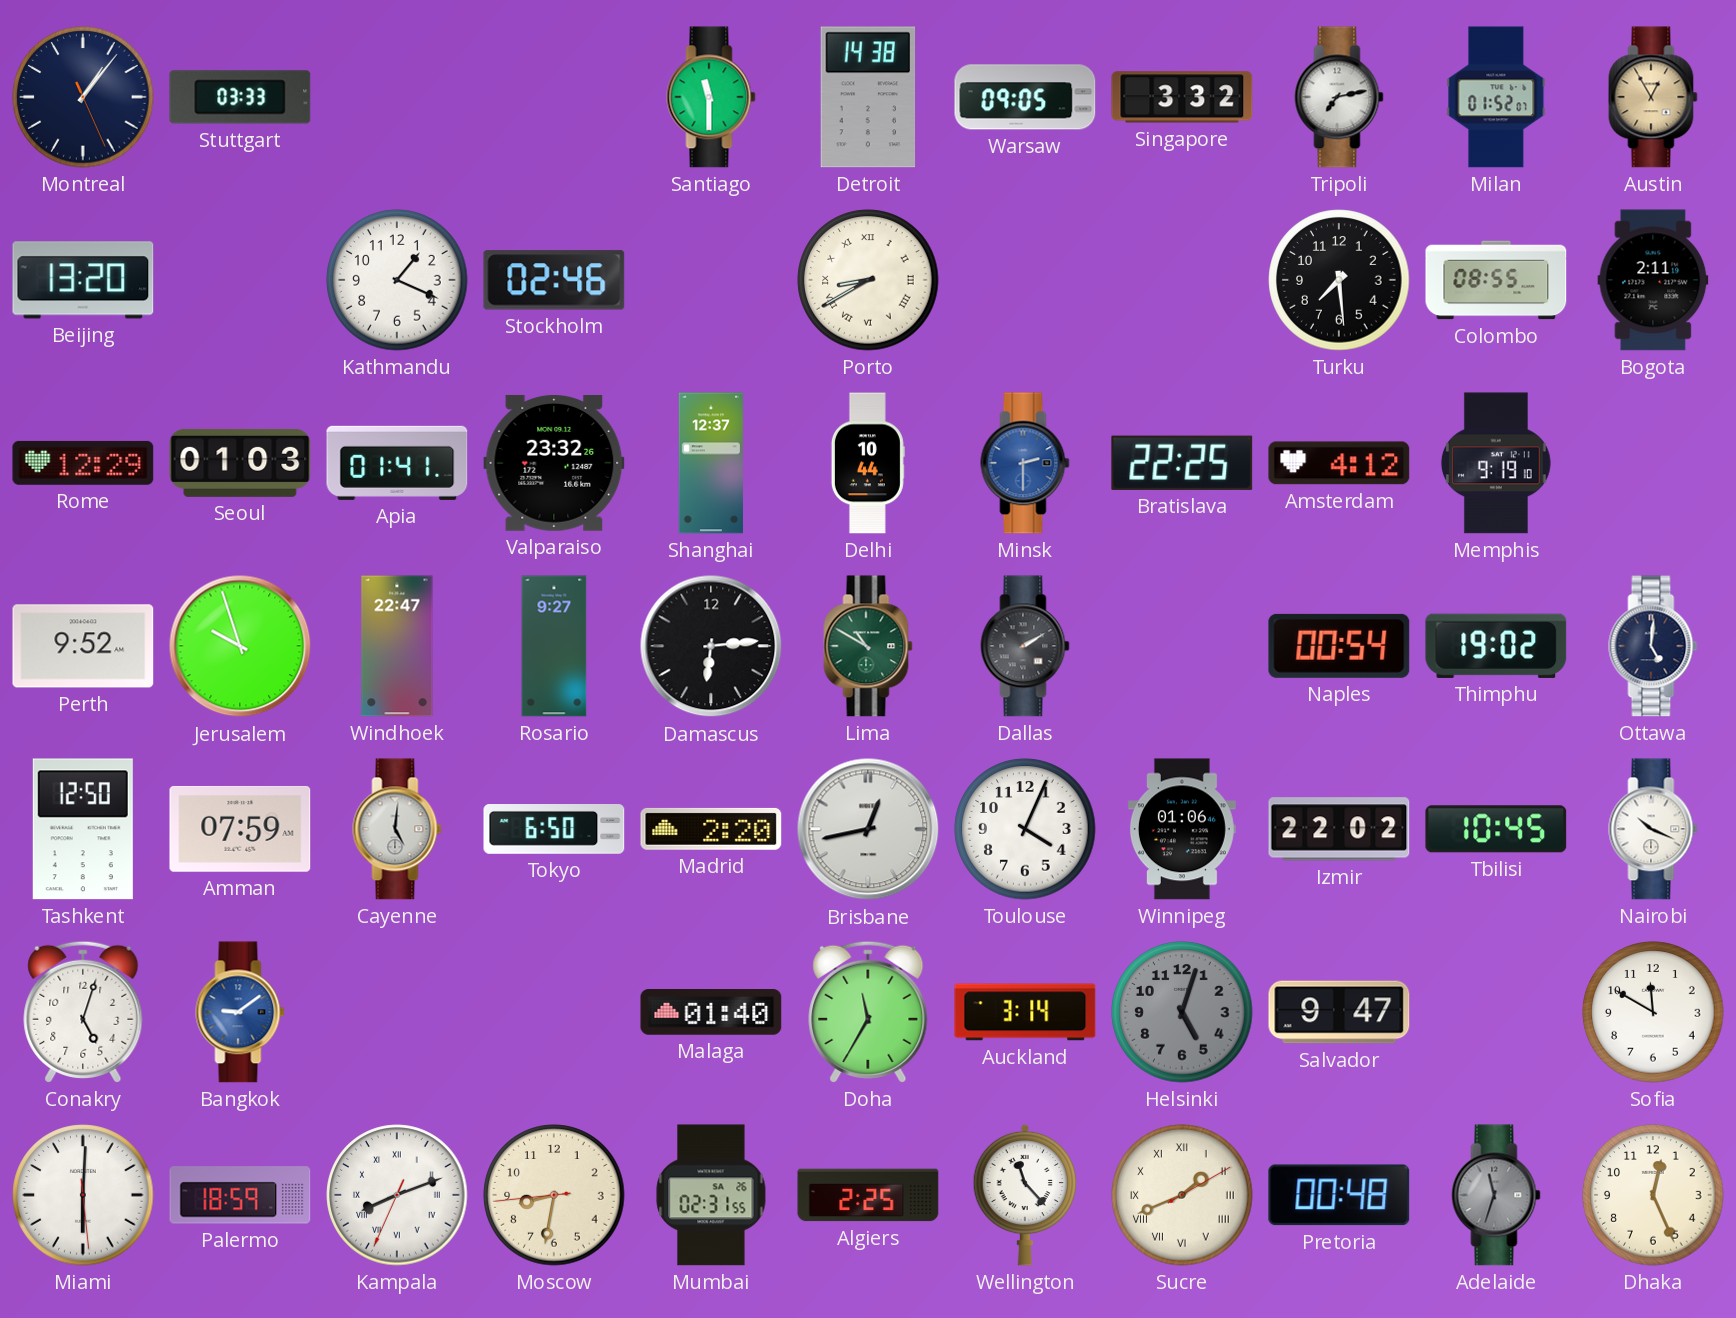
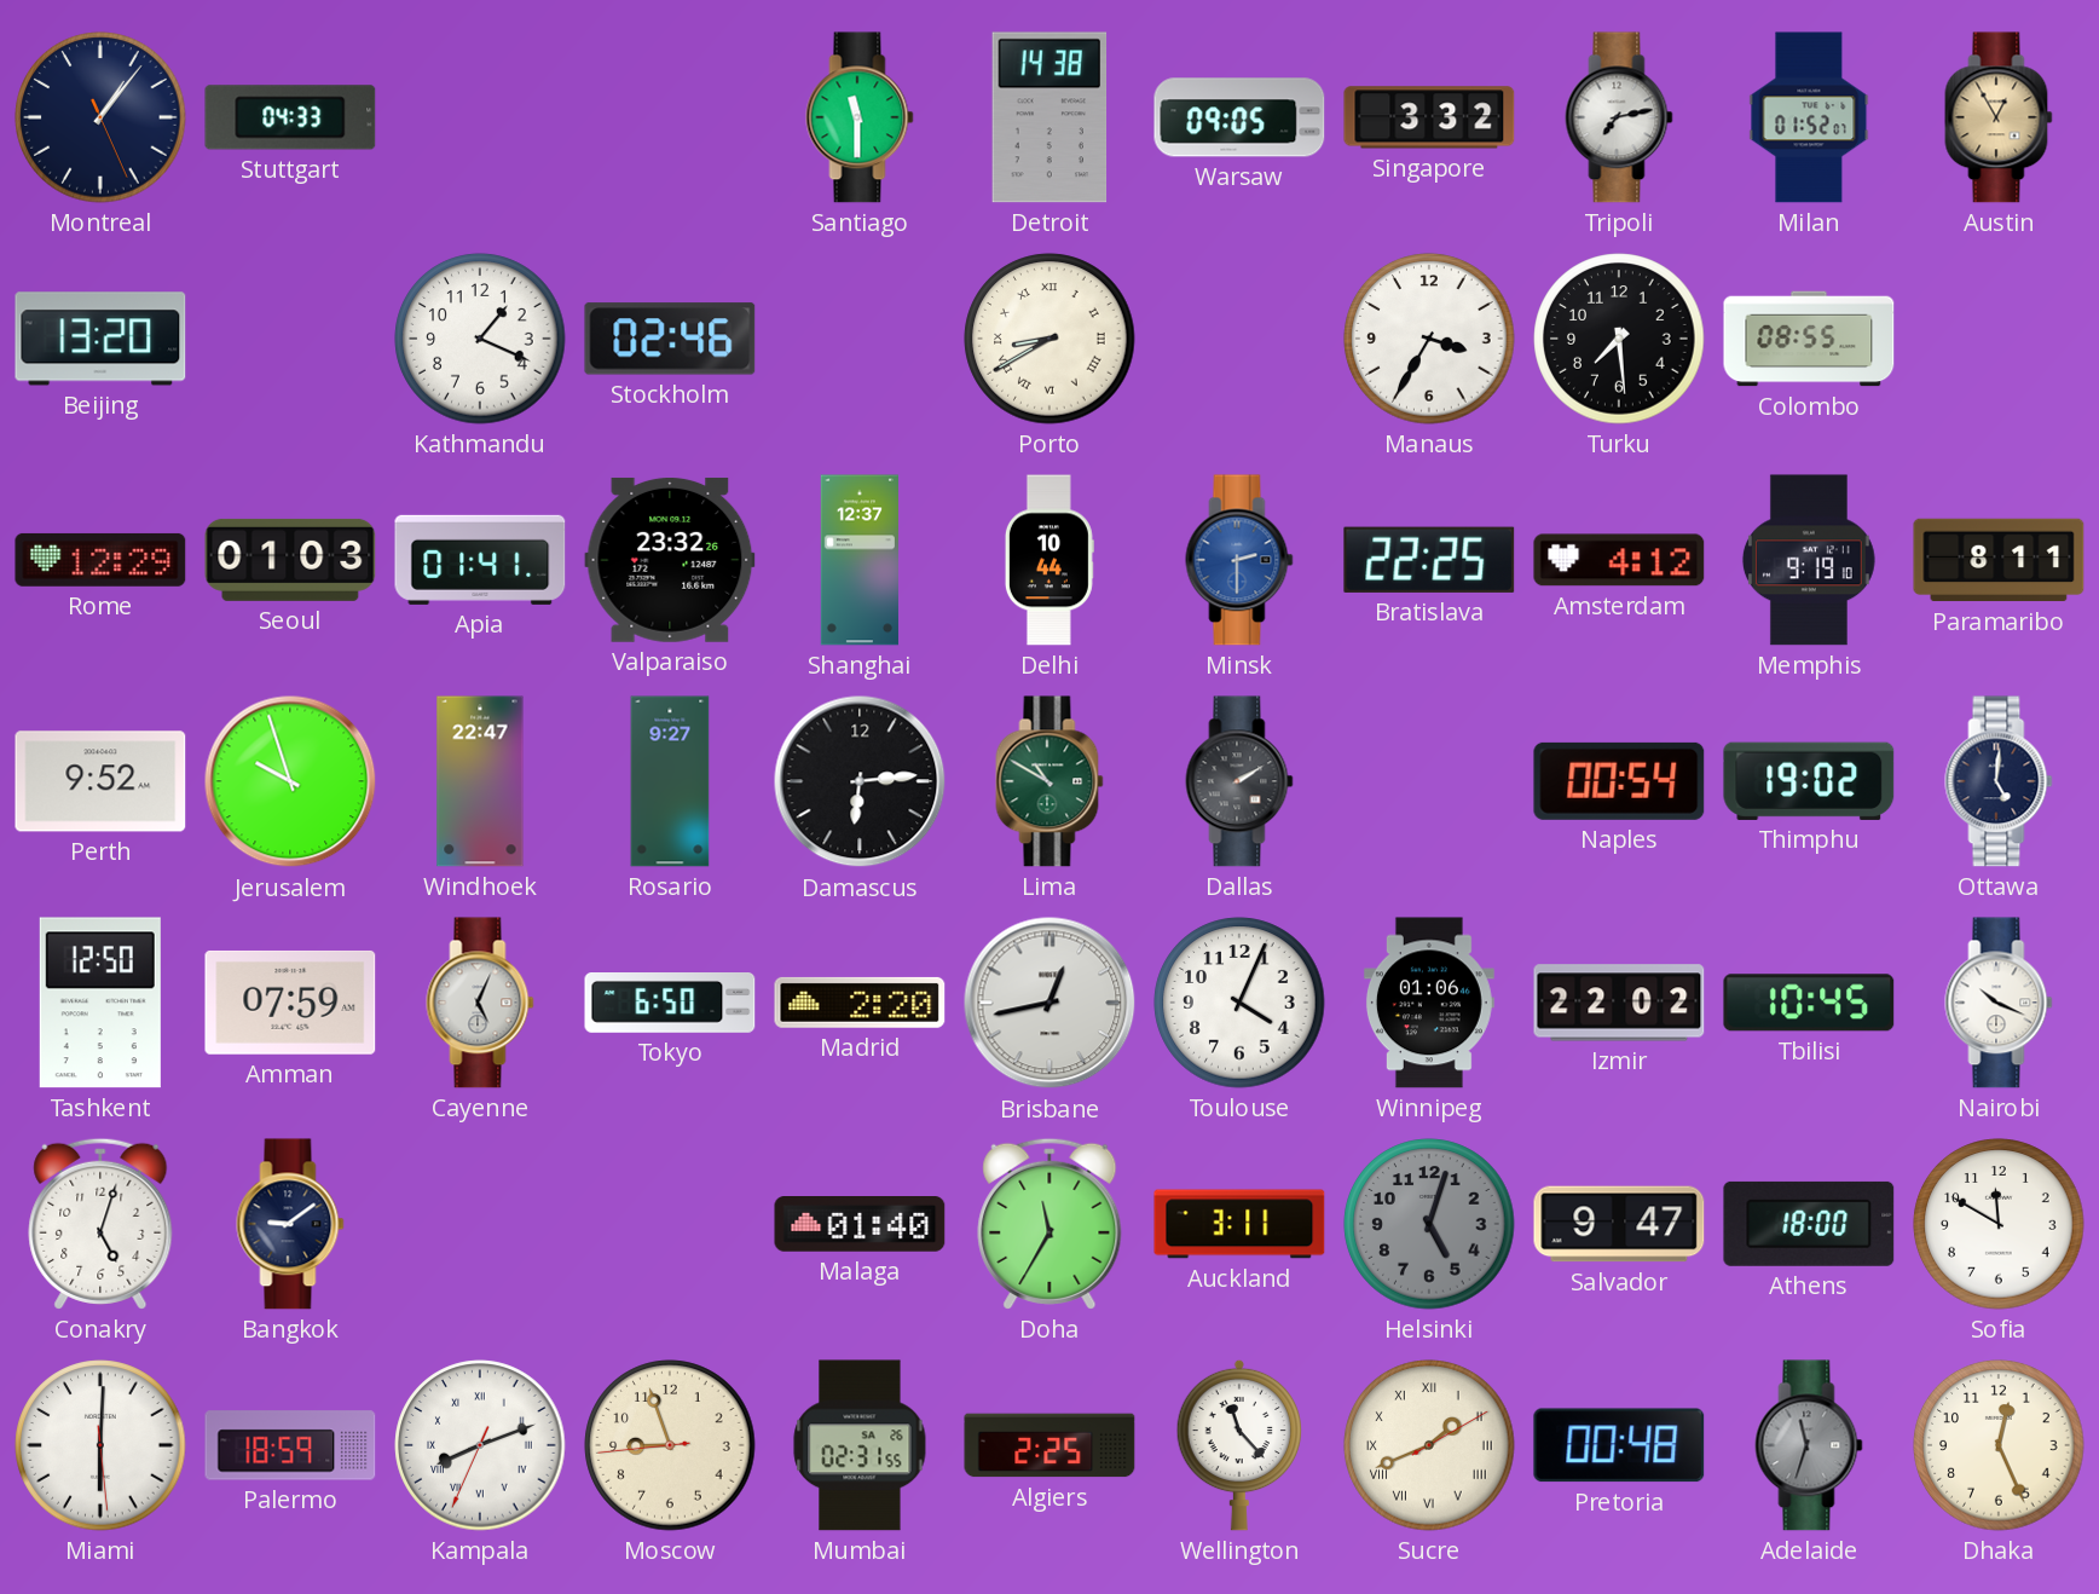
Stuttgart: 03:33 -> 04:33 (290, 117)
Manaus: none -> 3:35 (1429, 339)
Bogota: 2:11 -> none (1653, 280)
Paramaribo: none -> 8:11 (1999, 560)
Cayenne: 5:01 -> 5:04 (480, 1003)
Bangkok dial: blue -> navy (290, 1224)
Auckland: 3:14 -> 3:11 (1239, 1224)
Athens: none -> 18:00 (1809, 1224)
Moscow: 8:31 -> 8:56 (670, 1445)
